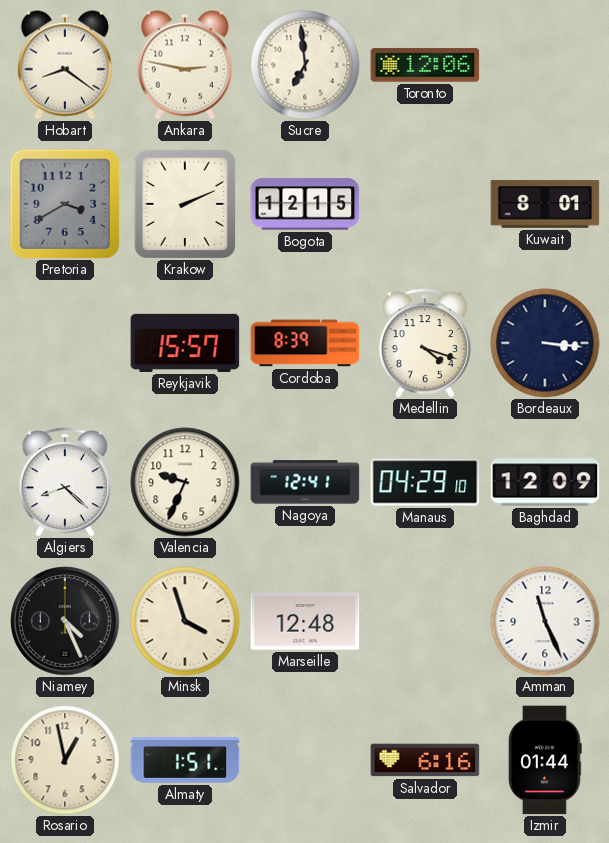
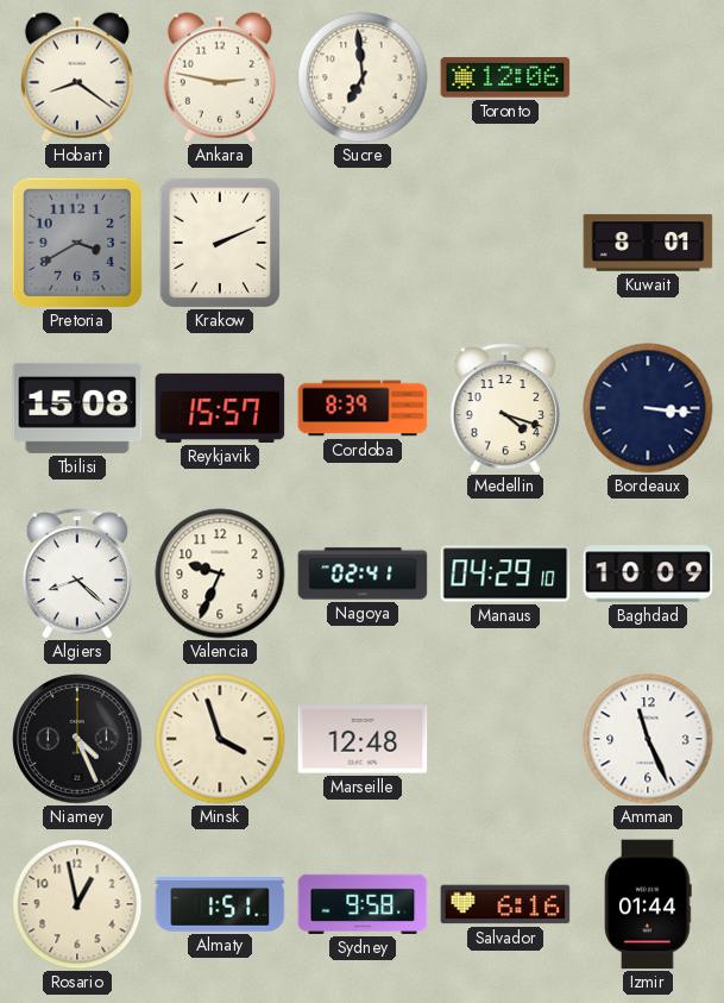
Bogota: 12:15 -> none (305, 204)
Tbilisi: none -> 15:08 (77, 408)
Nagoya: 12:41 -> 02:41 (363, 573)
Baghdad: 12:09 -> 10:09 (648, 573)
Sydney: none -> 9:58 (363, 904)
